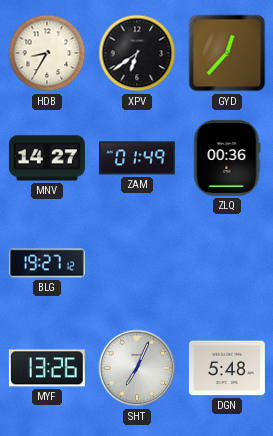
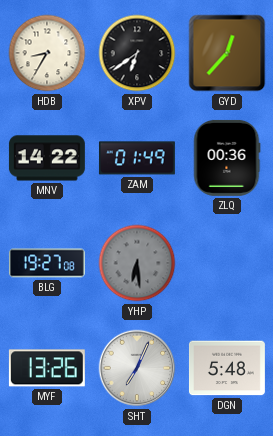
MNV: 14:27 -> 14:22 (47, 158)
BLG: 19:27:12 -> 19:27:08 (47, 263)
YHP: none -> 6:29 (137, 263)
